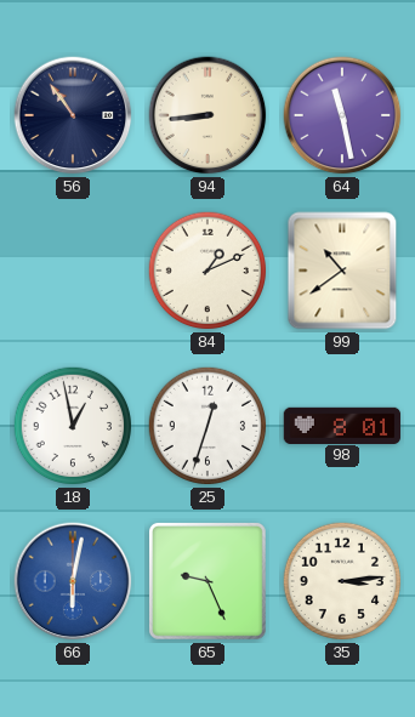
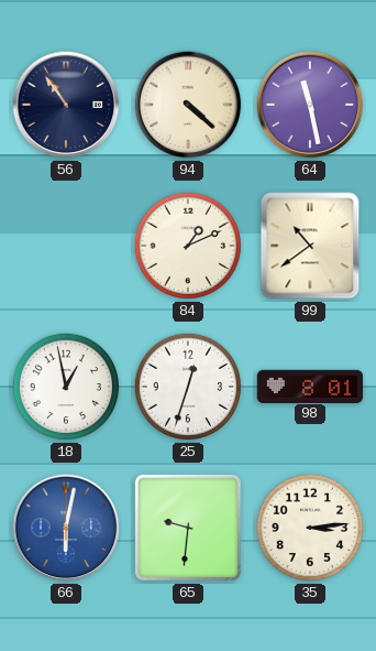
94: 8:44 -> 4:22 (188, 105)
65: 9:26 -> 9:31 (188, 528)
